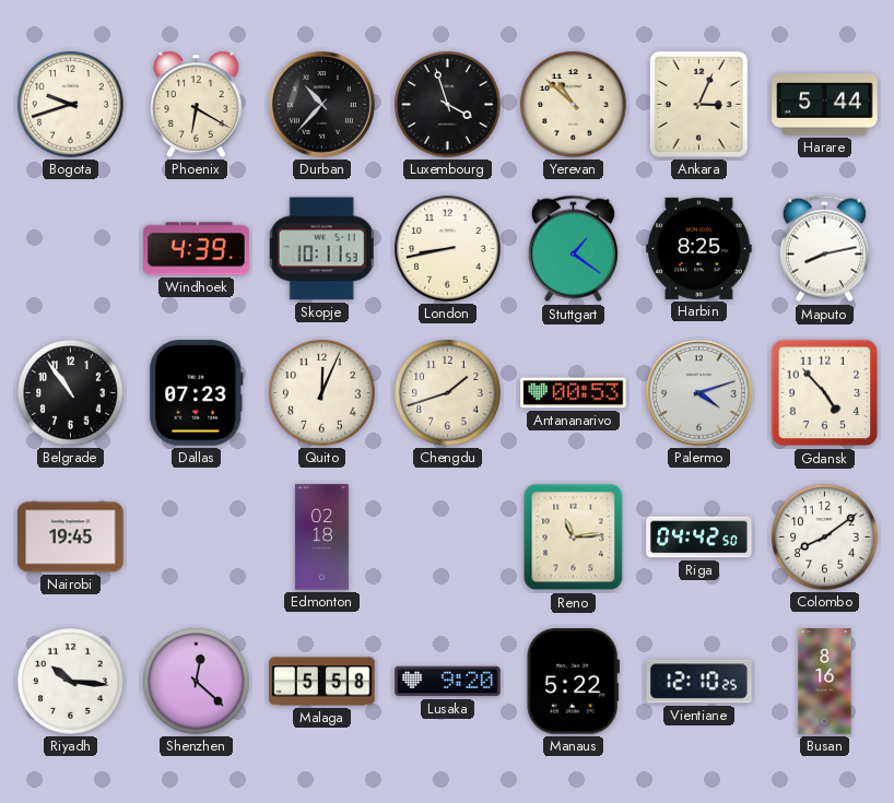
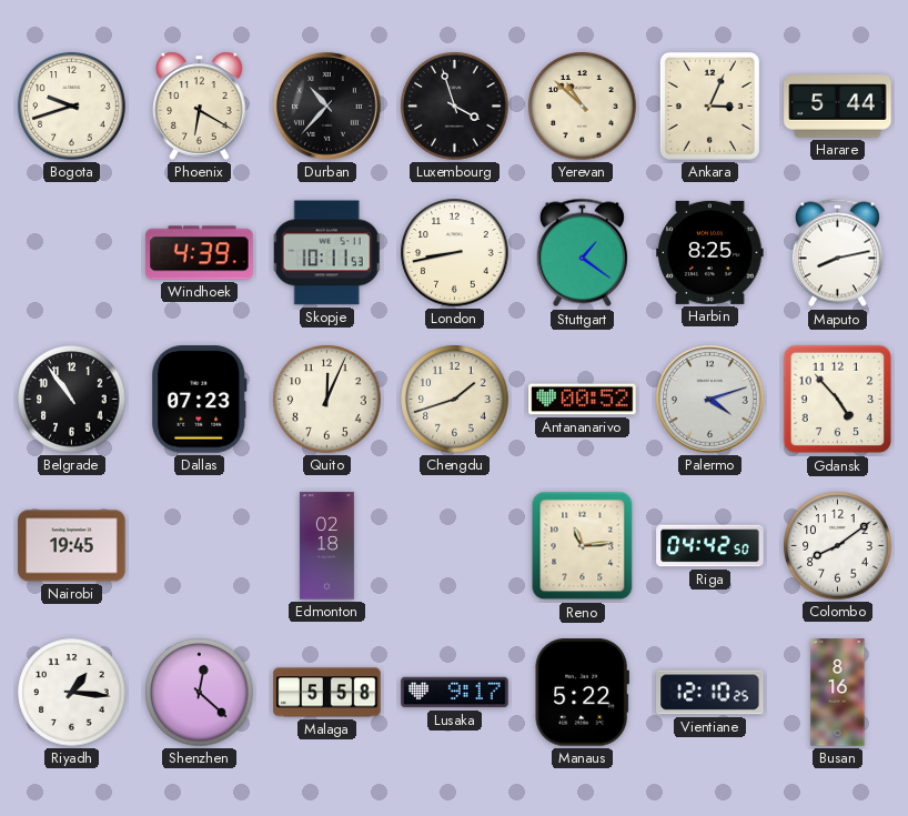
Antananarivo: 00:53 -> 00:52 (583, 400)
Riyadh: 10:16 -> 1:16 (72, 693)
Lusaka: 9:20 -> 9:17 (455, 693)
